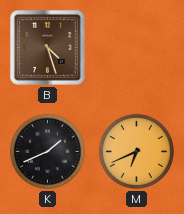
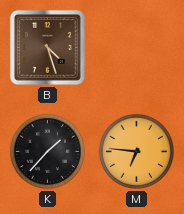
K: 1:41 -> 1:37 (47, 151)
M: 6:41 -> 6:46 (136, 151)
